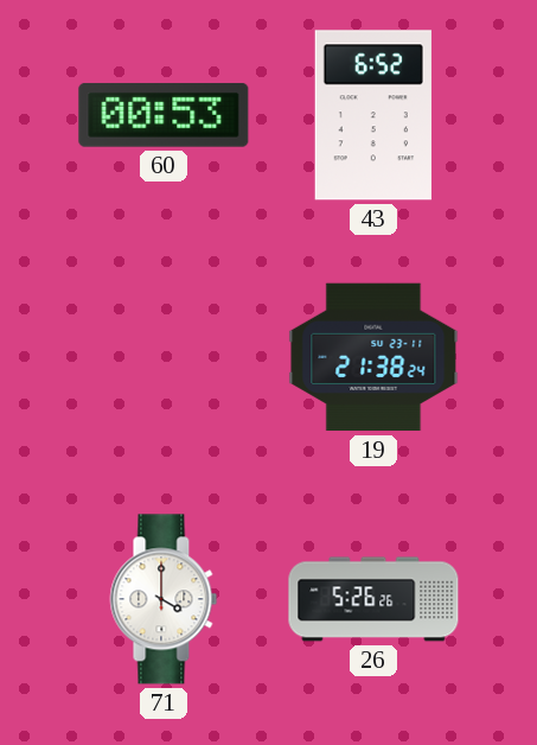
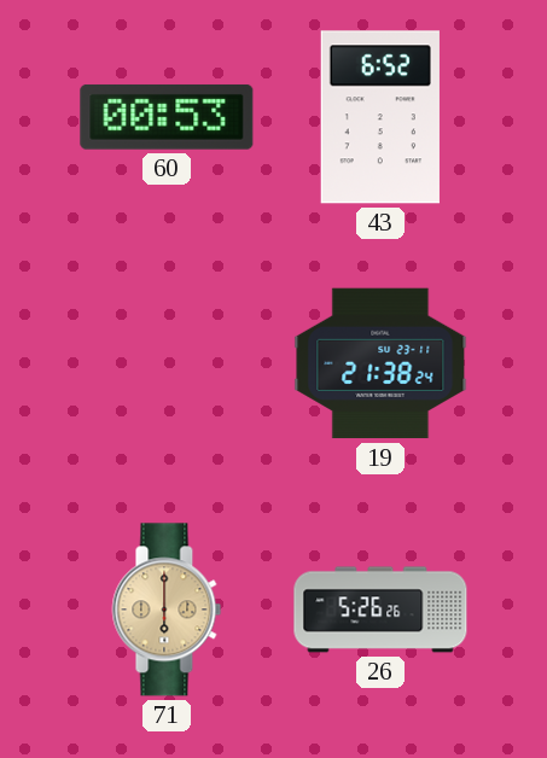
71: 4:00 -> 6:00 (167, 610)
71 dial: white -> champagne (167, 610)
